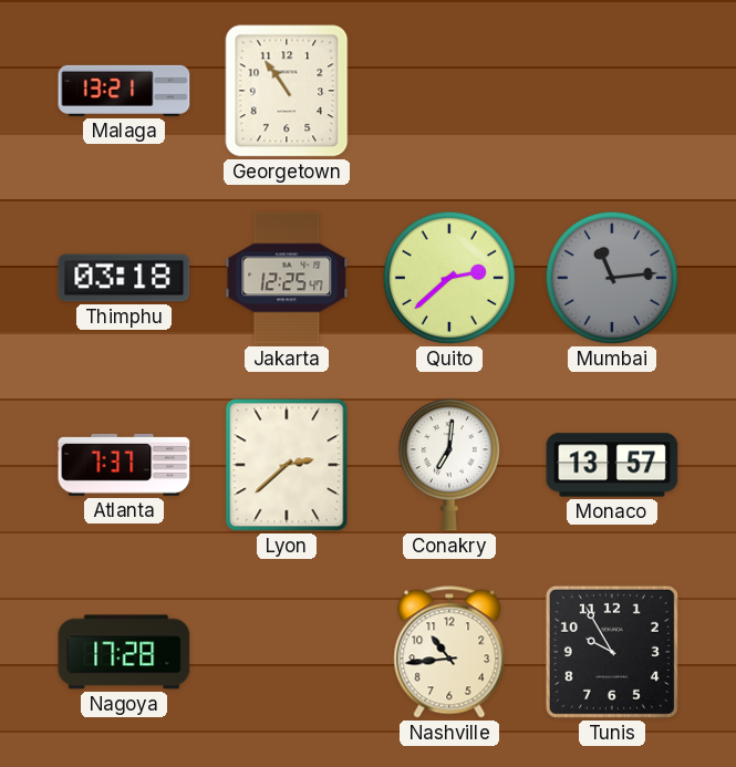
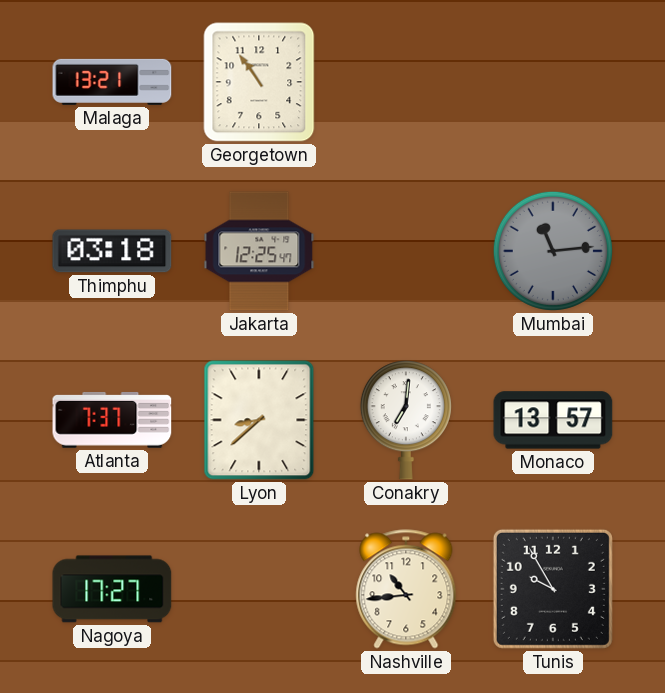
Quito: 2:38 -> none (449, 278)
Lyon: 2:38 -> 8:38 (259, 420)
Nagoya: 17:28 -> 17:27 (112, 589)
